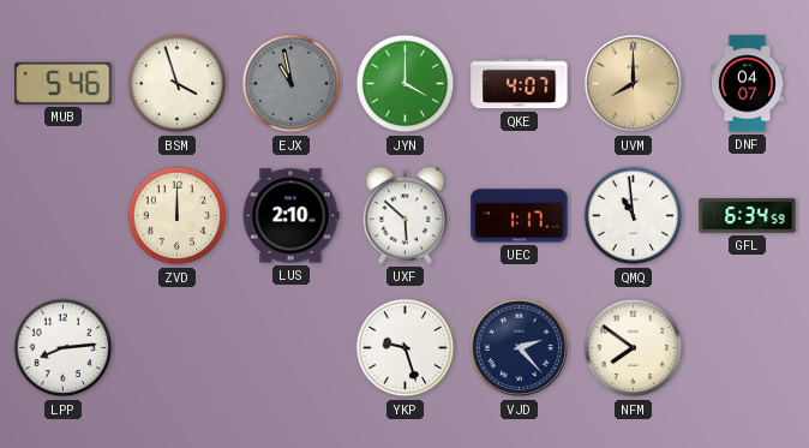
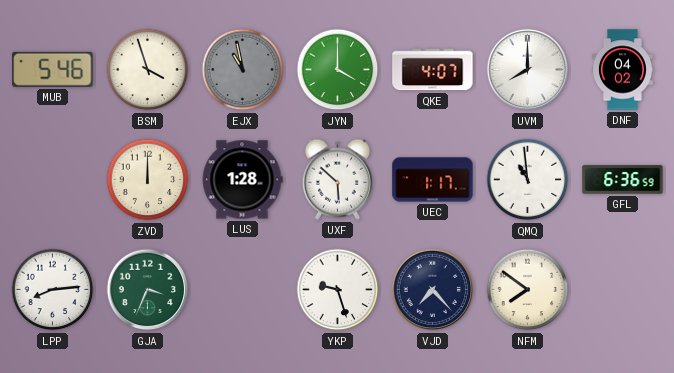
UVM dial: champagne -> white (528, 70)
DNF: 04:07 -> 04:02 (622, 70)
LUS: 2:10 -> 1:28 (242, 180)
GFL: 6:34 -> 6:36 (623, 180)
GJA: none -> 3:34 (148, 290)
VJD: 2:23 -> 7:23 (433, 290)
